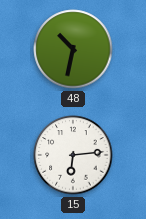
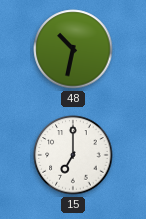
15: 6:14 -> 7:00 (73, 155)
